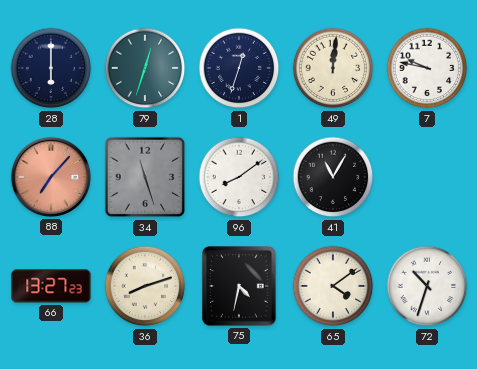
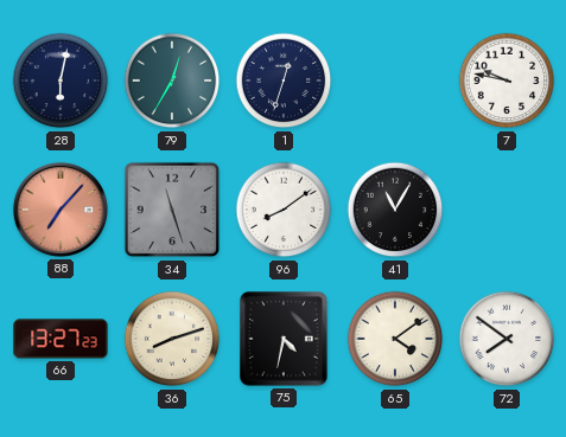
28: 6:00 -> 6:02 (61, 81)
79: 12:33 -> 12:35 (172, 81)
49: 12:01 -> none (333, 68)
72: 10:33 -> 7:51 (507, 339)
